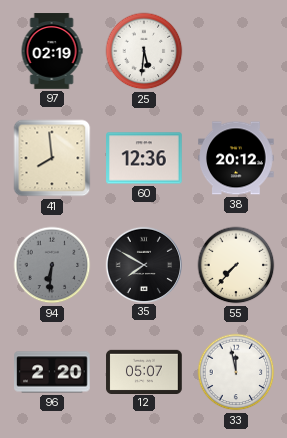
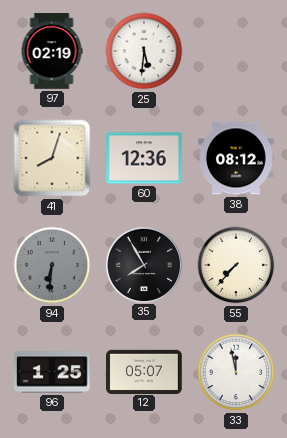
41: 7:59 -> 8:03 (52, 158)
38: 20:12 -> 08:12 (236, 158)
35: 7:50 -> 7:55 (143, 264)
96: 2:20 -> 1:25 (52, 372)
